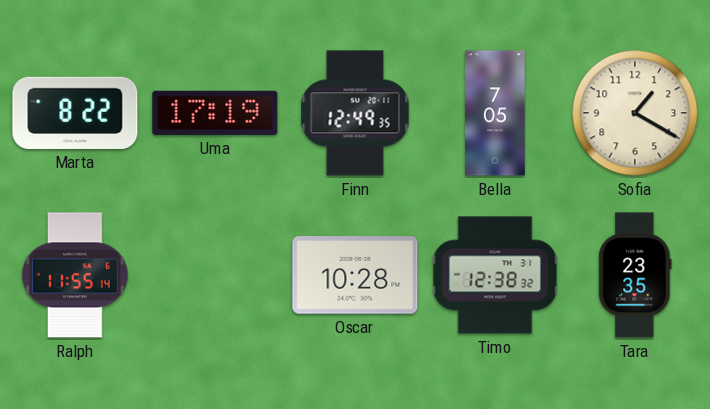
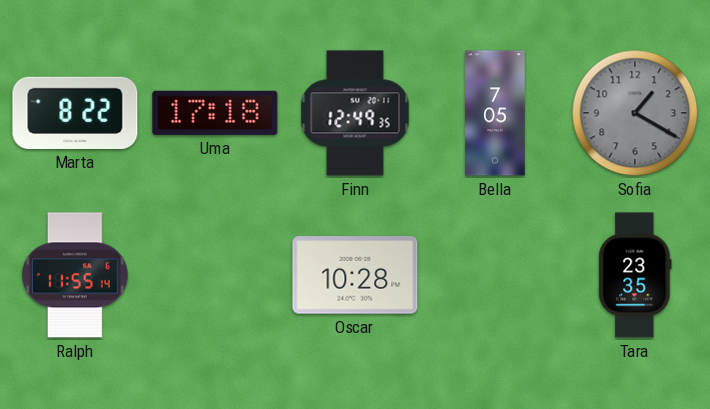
Uma: 17:19 -> 17:18 (215, 113)
Sofia dial: cream -> grey (635, 113)
Timo: 12:38 -> none (495, 275)
